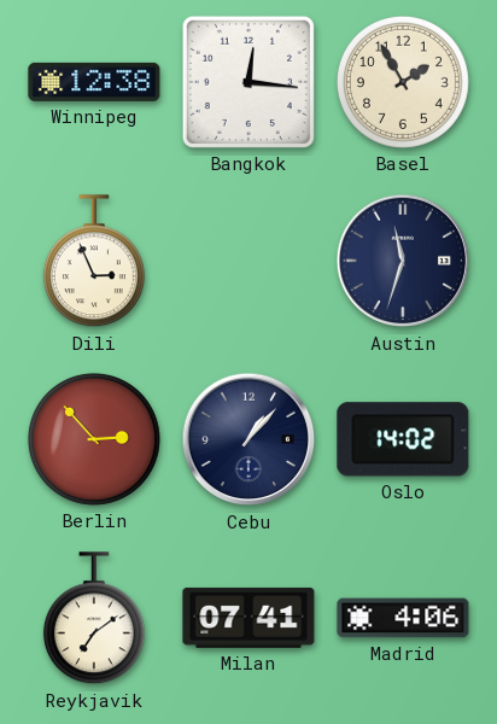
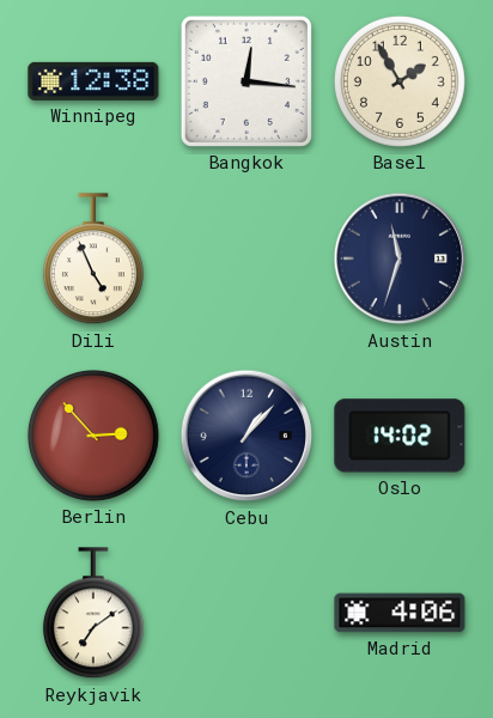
Dili: 2:56 -> 4:56 (93, 260)
Milan: 07:41 -> none (248, 618)
